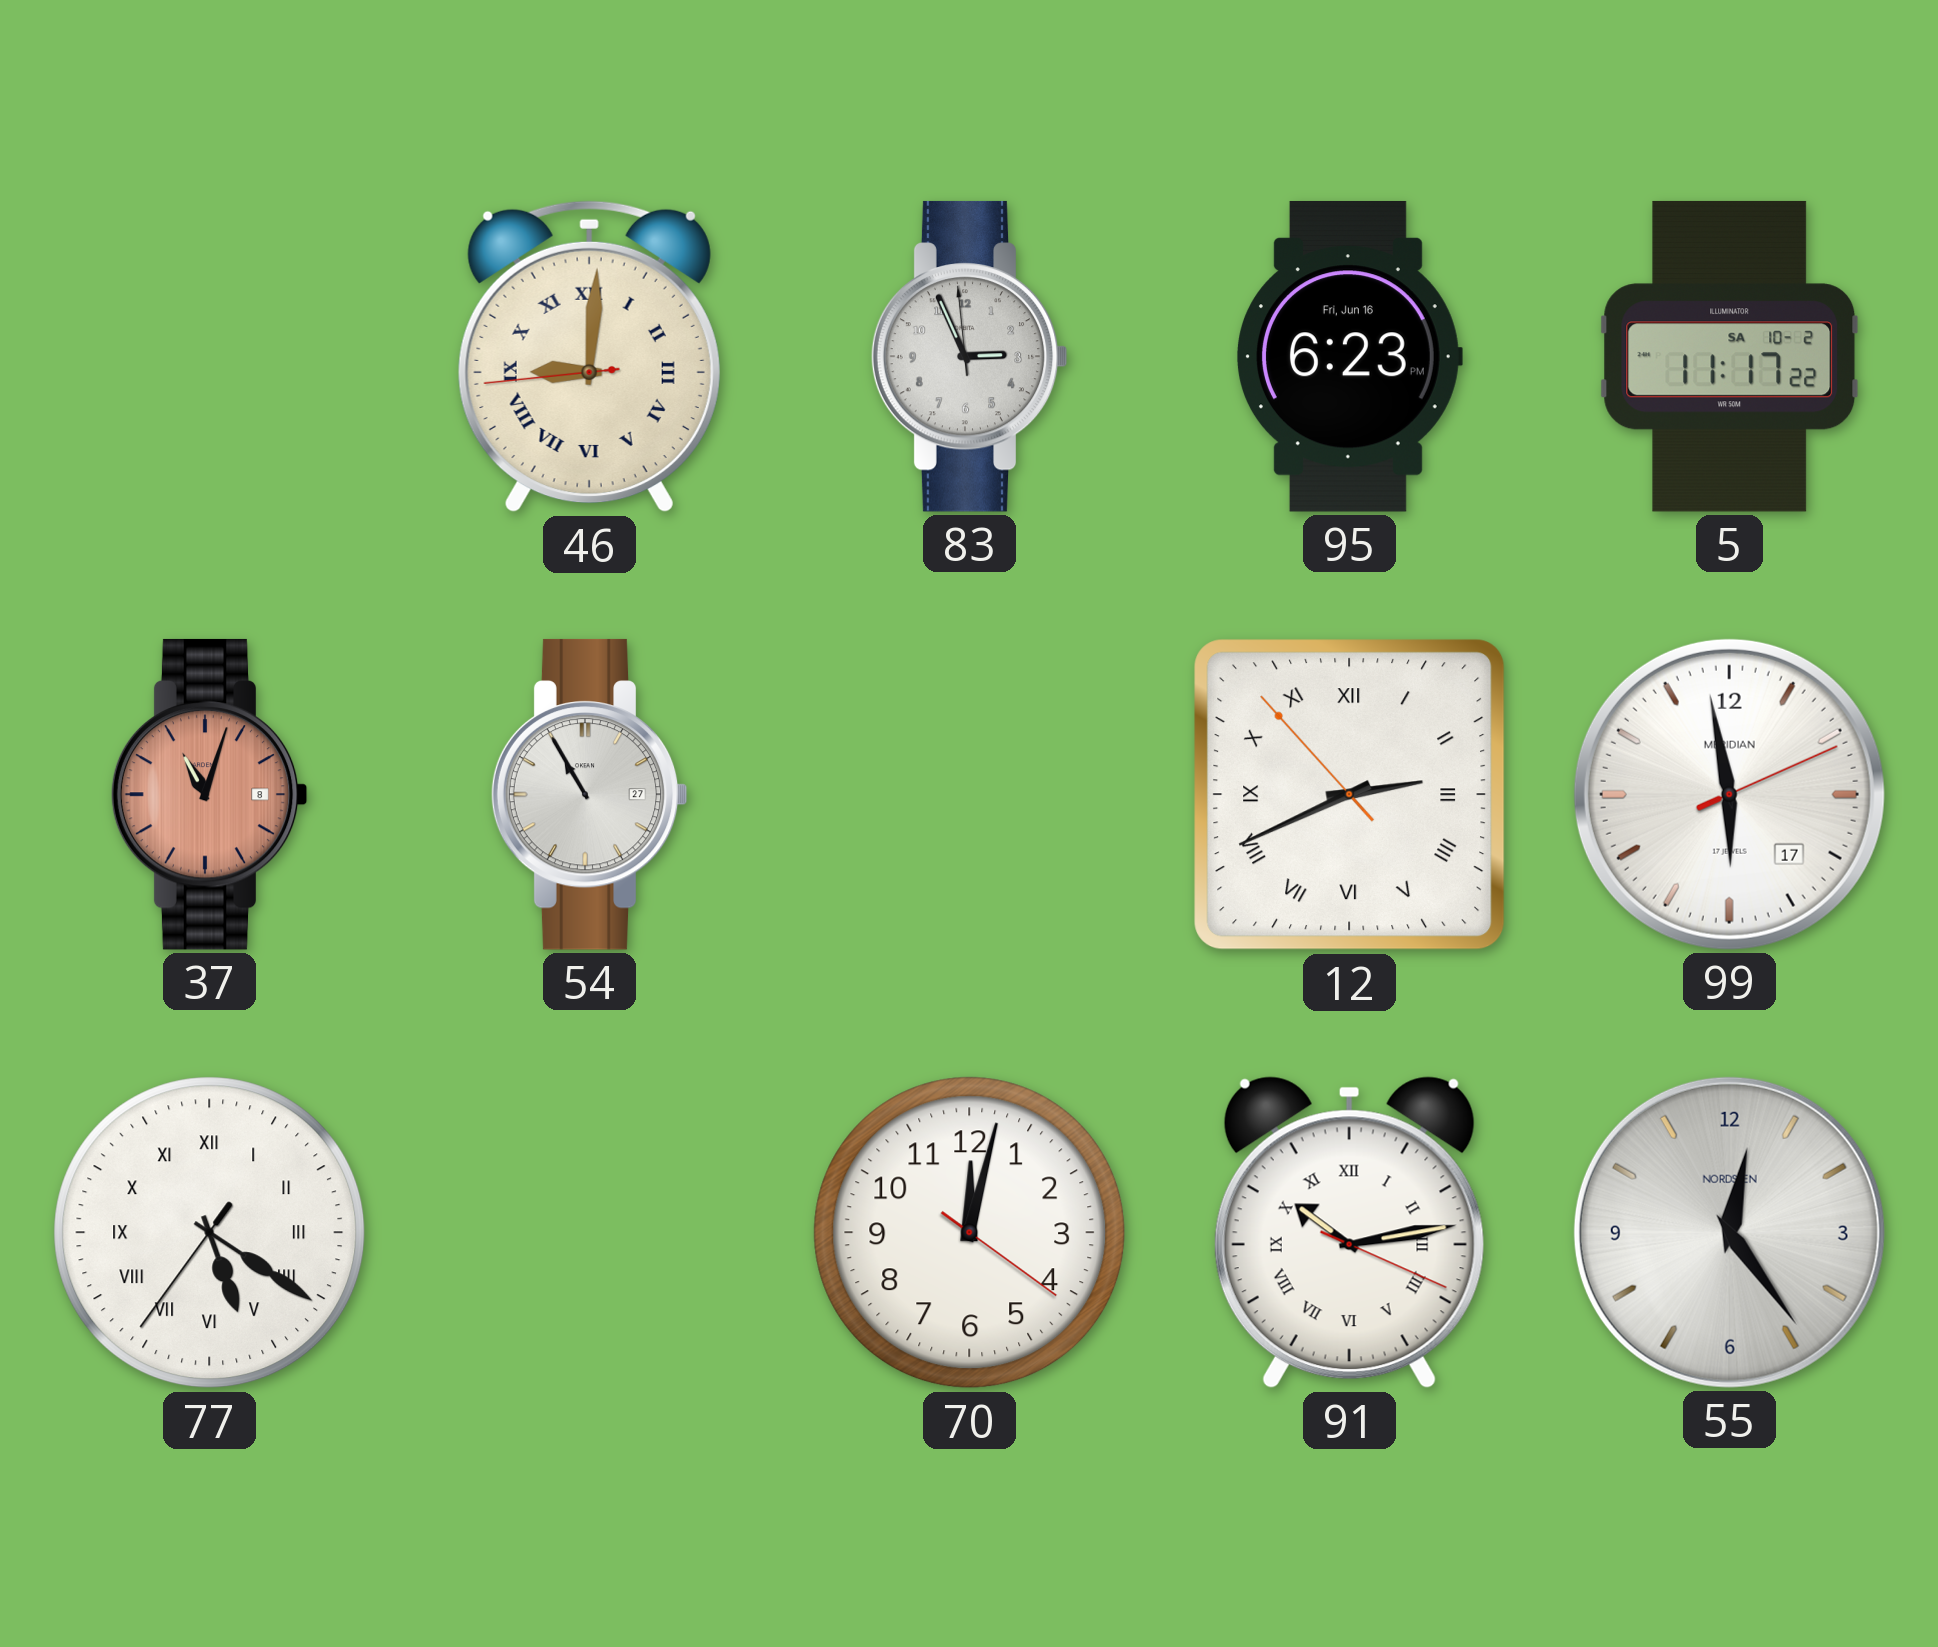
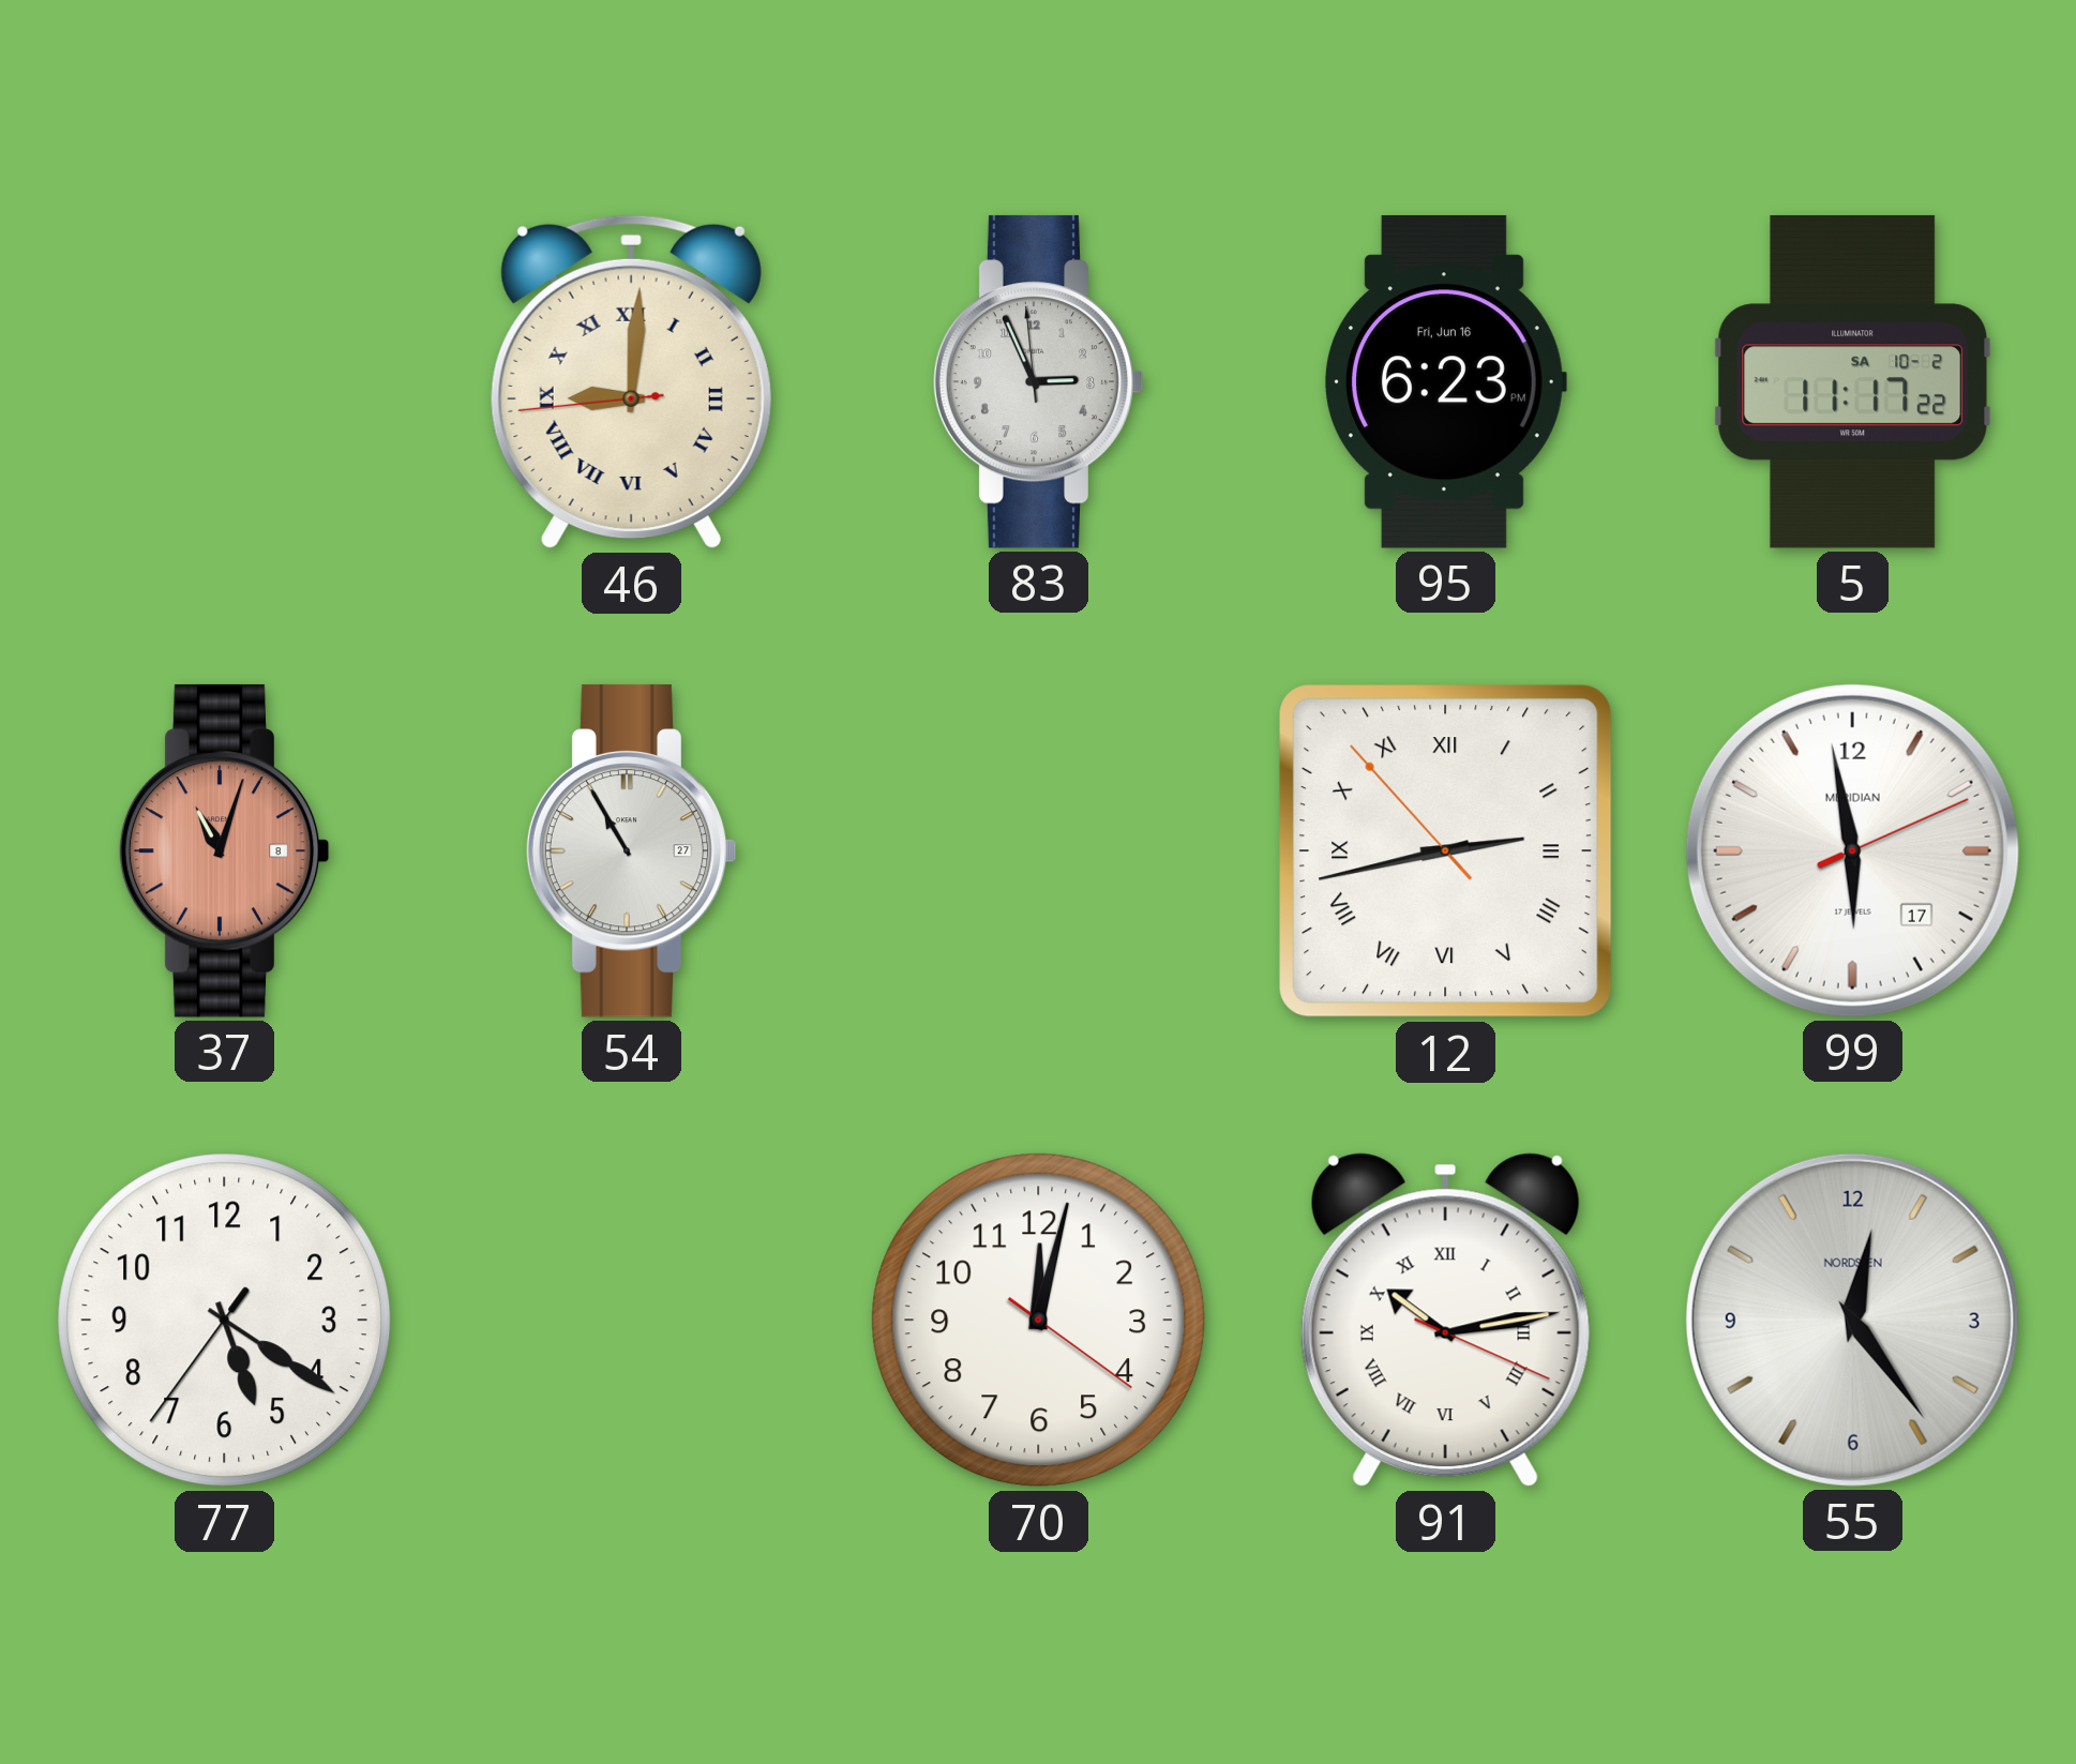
12: 2:40 -> 2:42 (1446, 851)
77 numerals: Roman -> Arabic (225, 1321)
